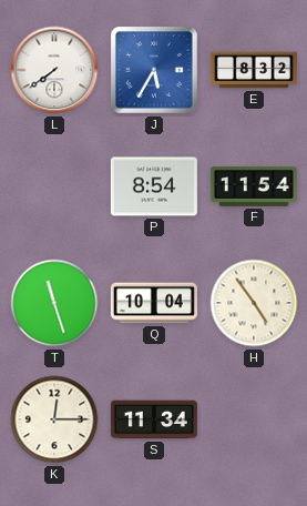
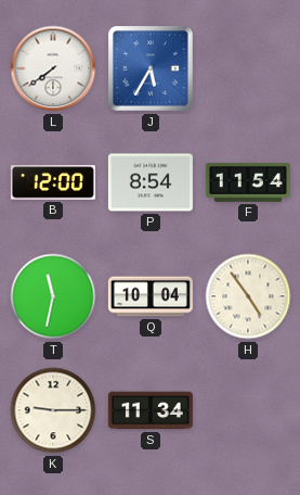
E: 8:32 -> none (254, 70)
B: none -> 12:00 (53, 182)
T: 11:27 -> 11:32 (53, 296)
K: 12:15 -> 9:15 (53, 410)
